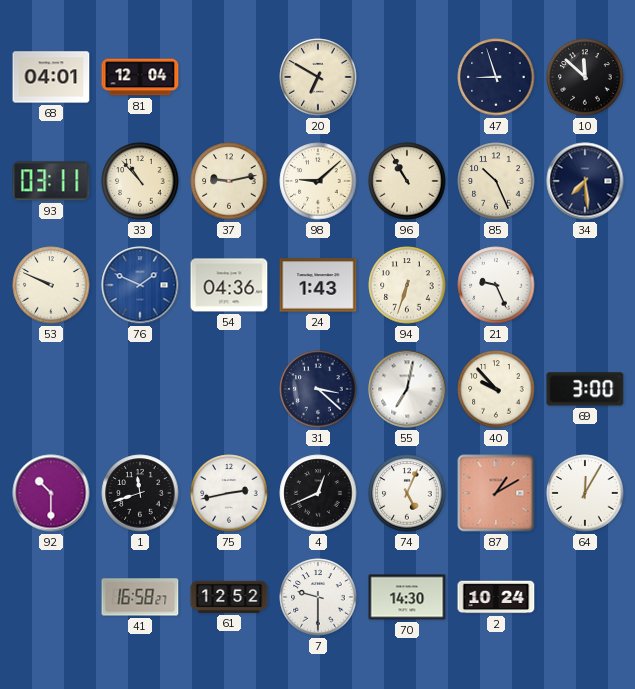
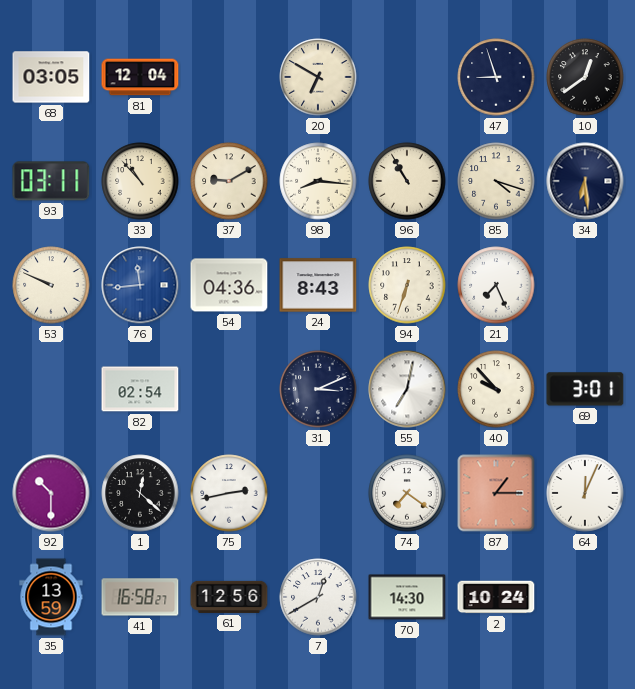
68: 04:01 -> 03:05 (51, 77)
10: 11:52 -> 12:39 (585, 77)
37: 9:13 -> 9:10 (229, 181)
98: 9:08 -> 8:16 (318, 181)
85: 10:26 -> 4:18 (496, 181)
34: 7:29 -> 6:29 (585, 181)
76: 1:49 -> 11:44 (140, 285)
24: 1:43 -> 8:43 (318, 285)
21: 9:26 -> 7:26 (496, 285)
82: none -> 02:54 (140, 389)
31: 3:22 -> 3:11 (318, 389)
69: 3:00 -> 3:01 (585, 389)
1: 11:42 -> 12:22 (140, 493)
4: 12:41 -> none (318, 493)
74: 5:04 -> 7:21 (407, 493)
87: 1:10 -> 1:15 (496, 493)
64: 12:05 -> 12:04 (585, 493)
35: none -> 13:59 (51, 597)
61: 12:52 -> 12:56 (229, 597)
7: 9:30 -> 12:40 (318, 597)
